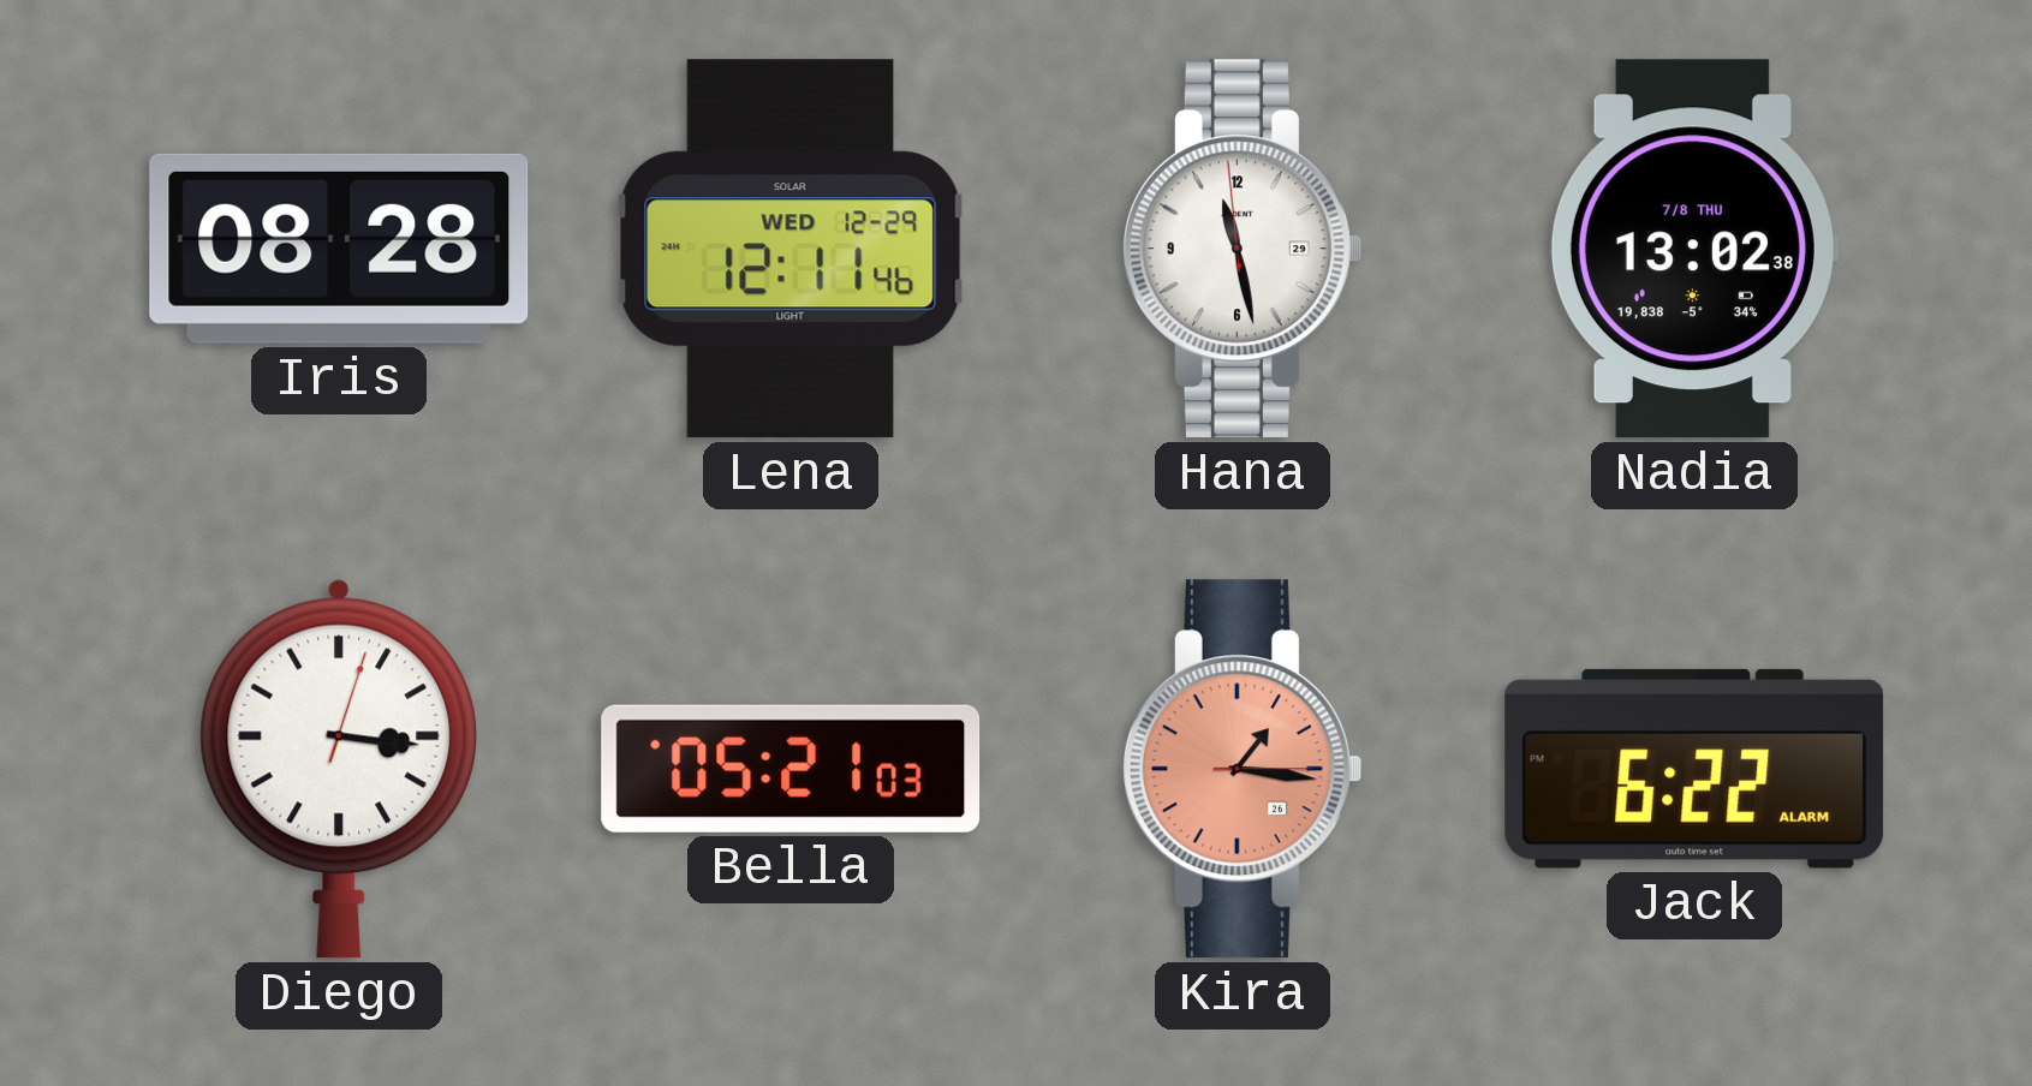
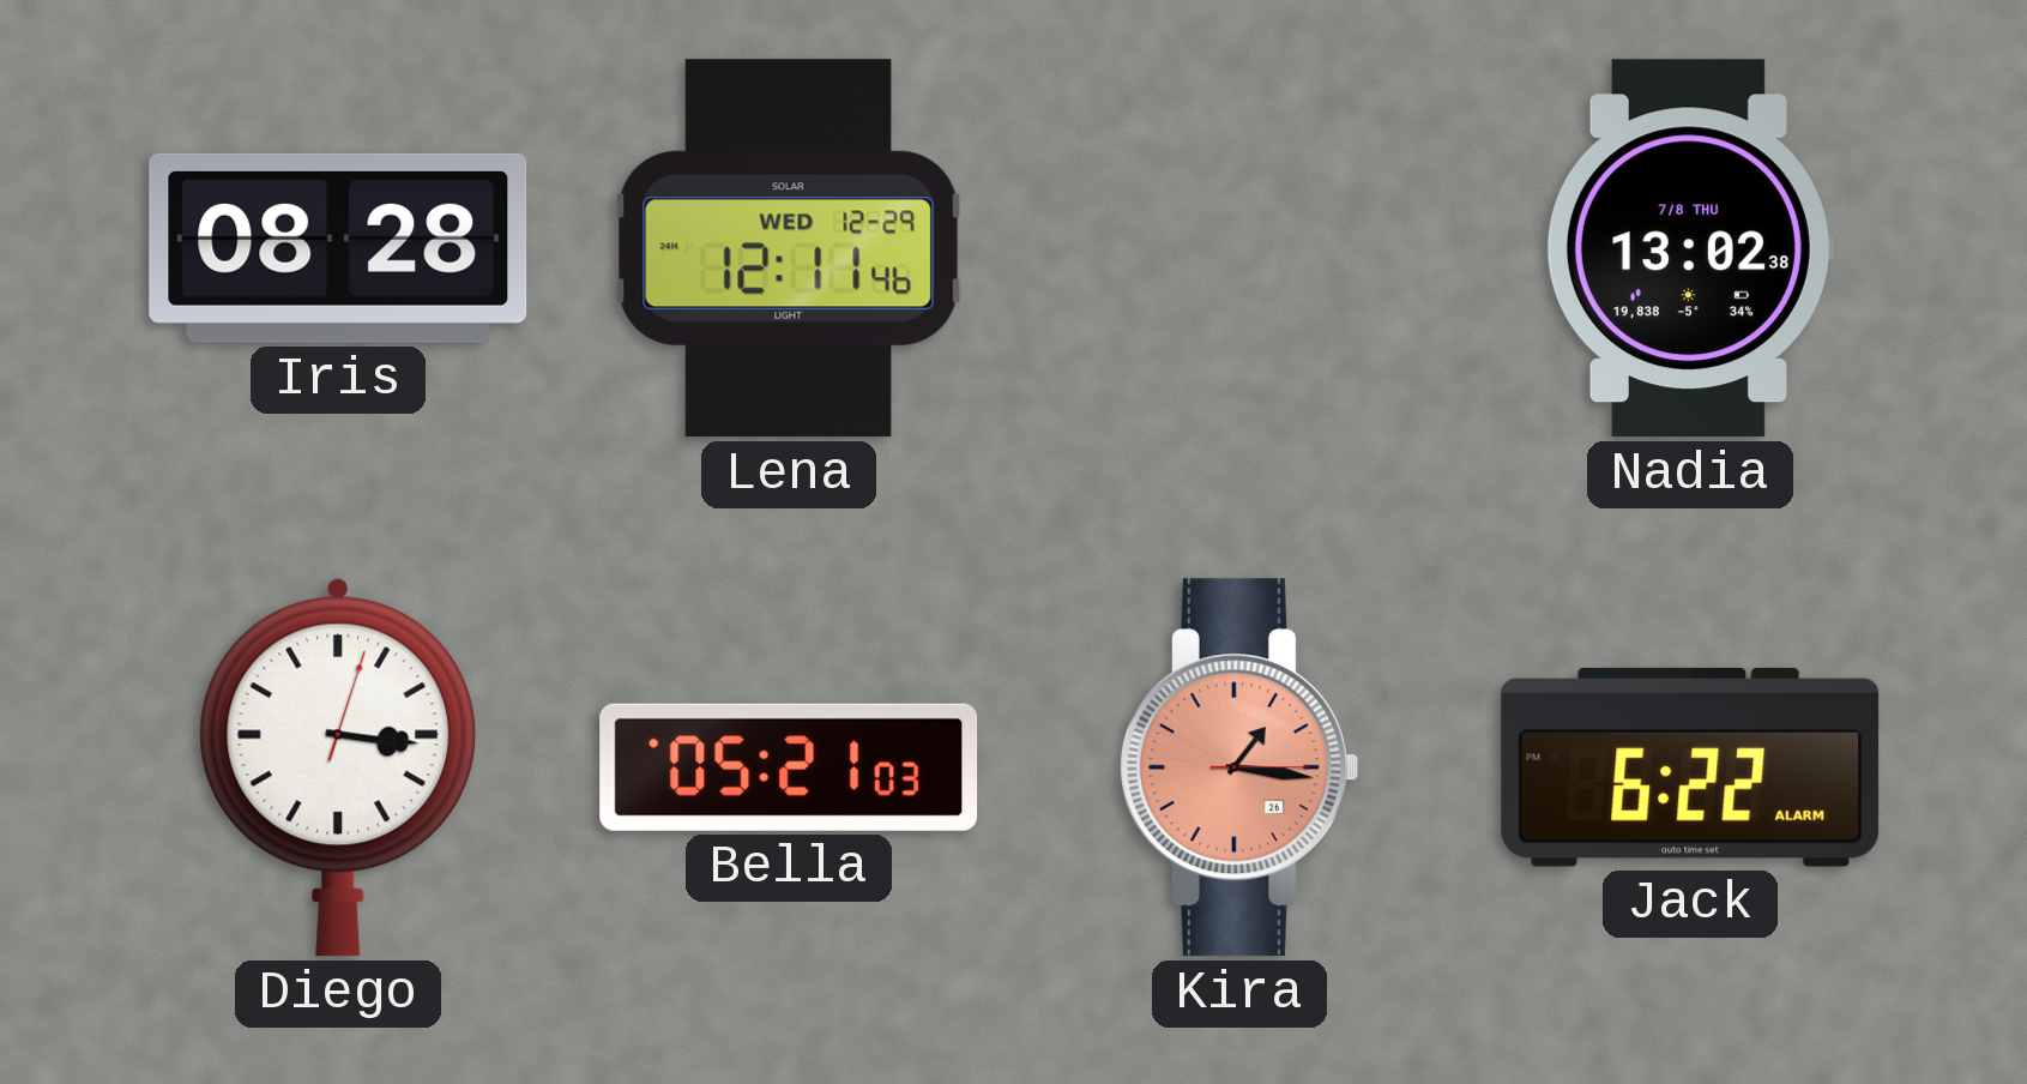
Hana: 11:27 -> none (1241, 249)
